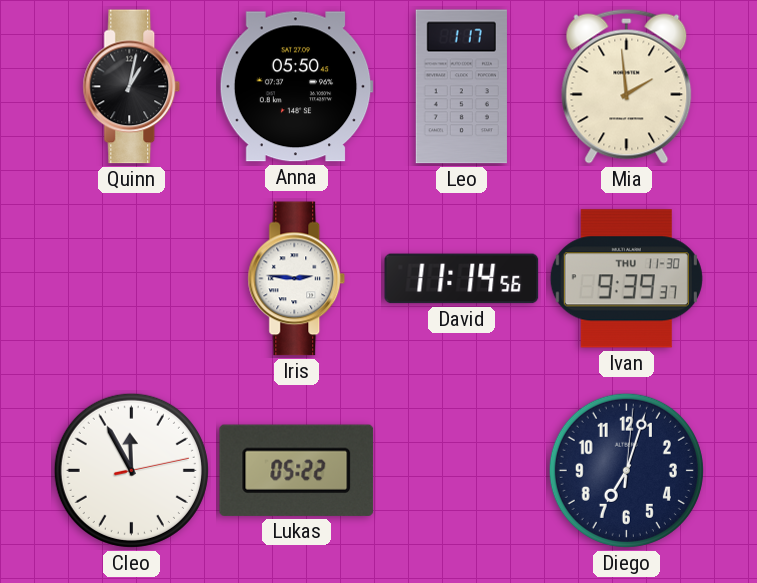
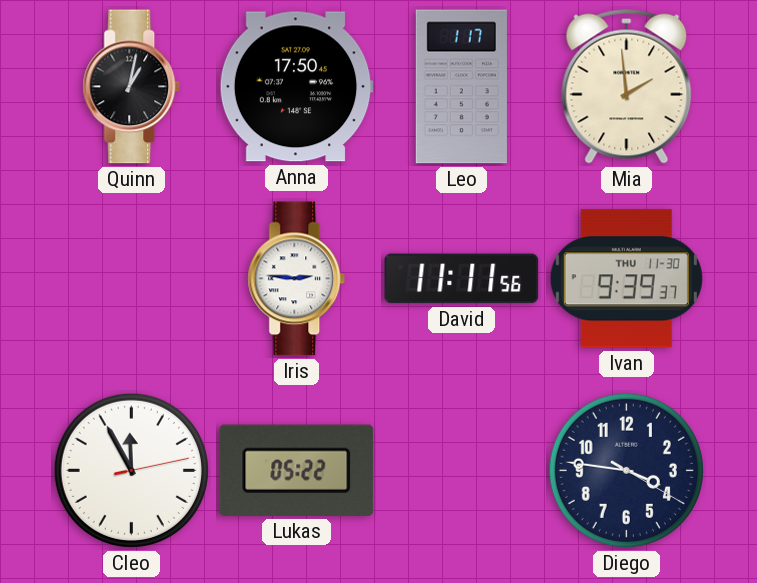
Anna: 05:50 -> 17:50 (296, 87)
David: 11:14 -> 11:11 (462, 279)
Diego: 7:03 -> 3:46 (626, 470)
